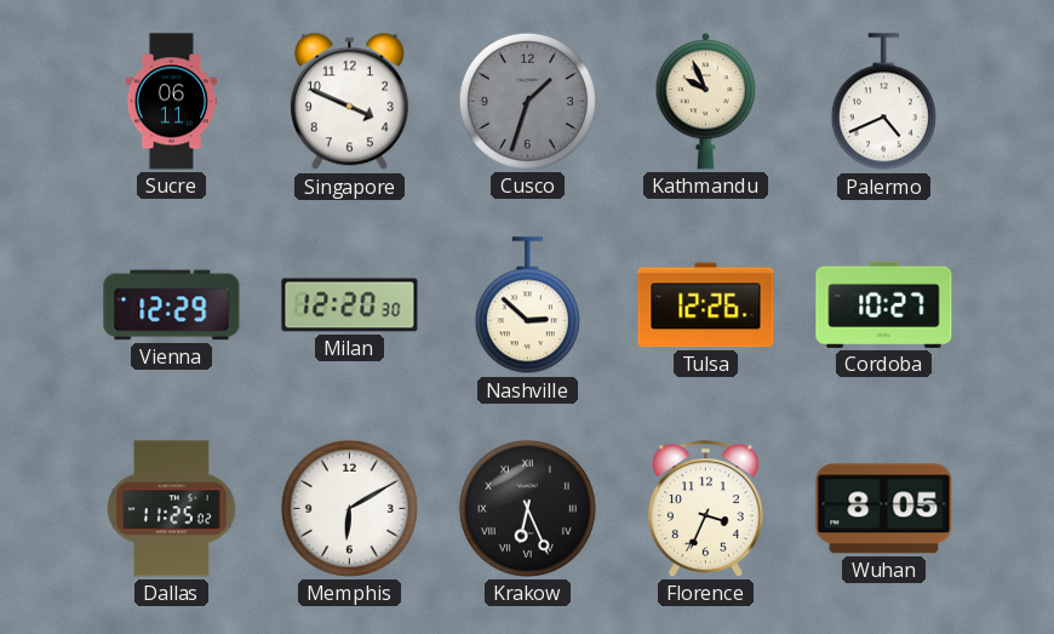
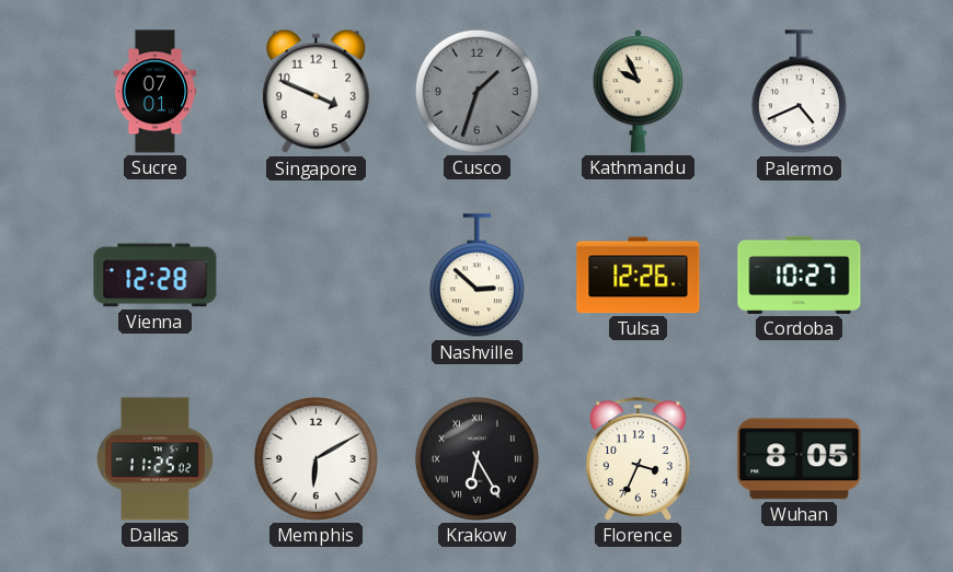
Sucre: 06:11 -> 07:01 (156, 92)
Vienna: 12:29 -> 12:28 (156, 276)
Milan: 12:20 -> none (350, 305)
Krakow: 6:26 -> 6:25 (476, 458)
